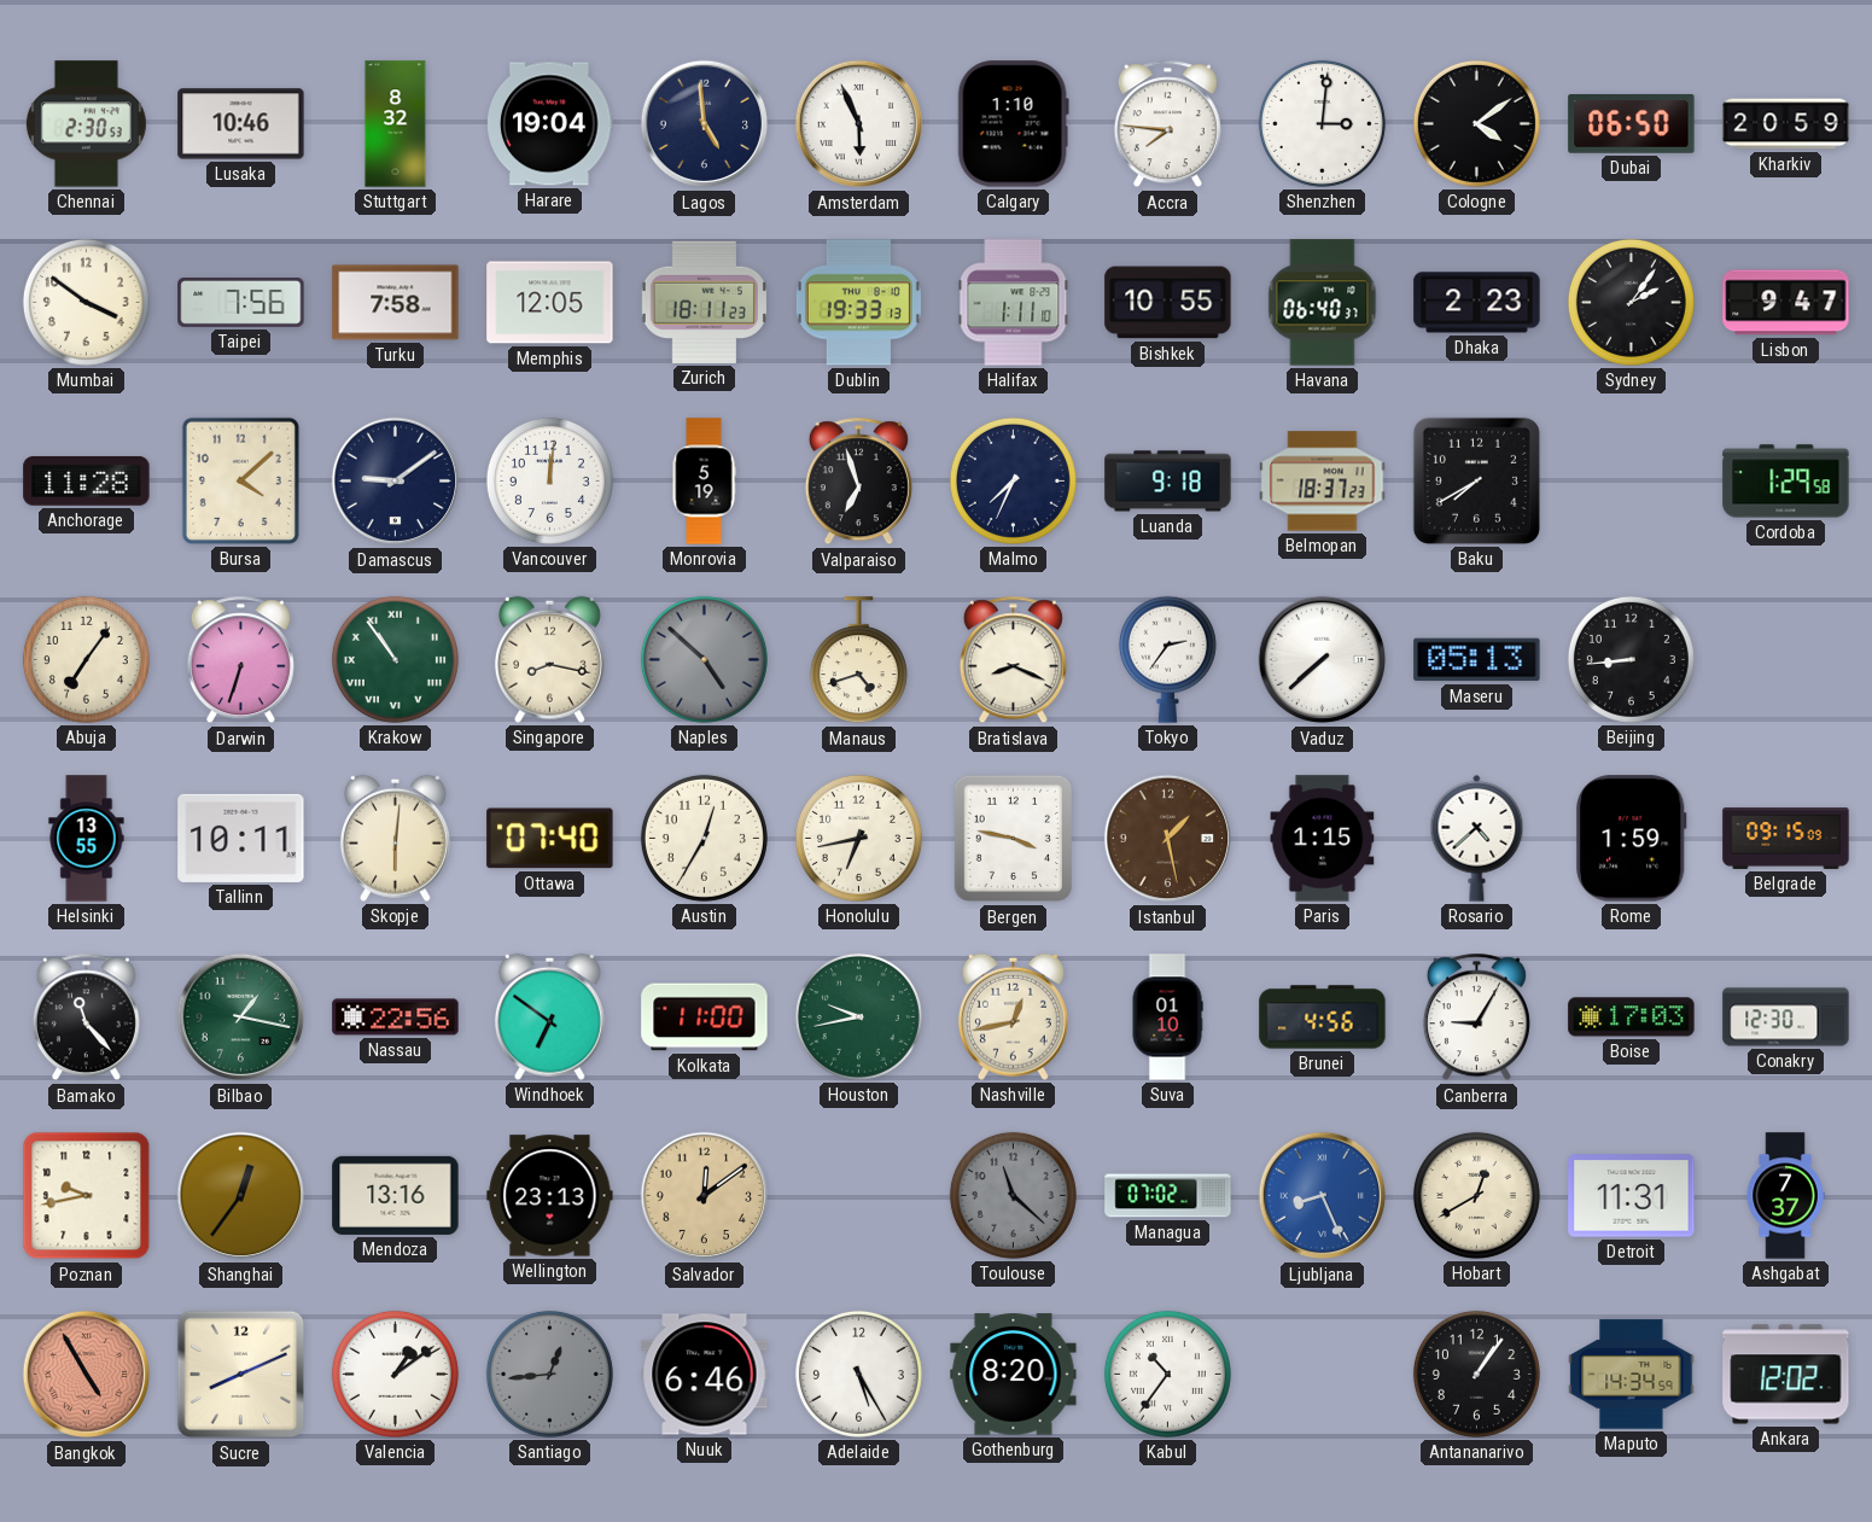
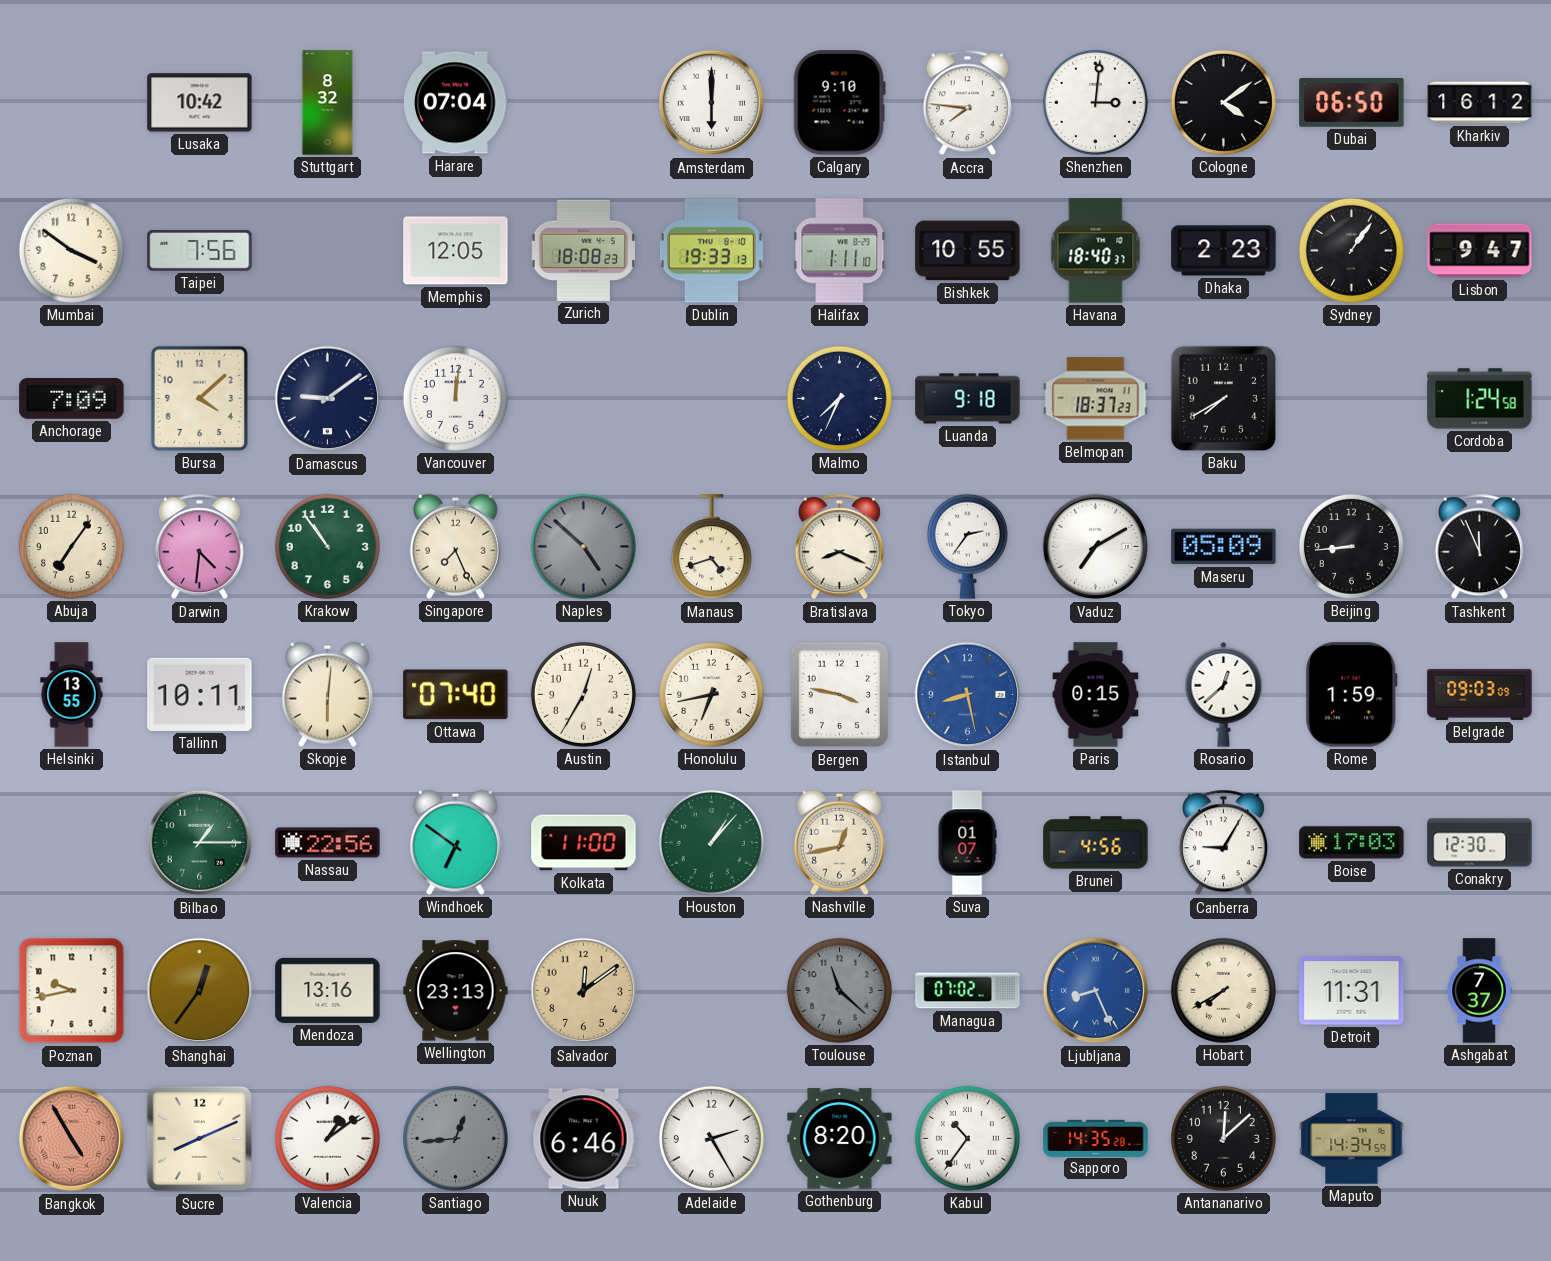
Chennai: 2:30 -> none (86, 124)
Lusaka: 10:46 -> 10:42 (200, 103)
Harare: 19:04 -> 07:04 (456, 103)
Lagos: 4:59 -> none (705, 124)
Amsterdam: 5:56 -> 6:00 (712, 103)
Calgary: 1:10 -> 9:10 (839, 103)
Kharkiv: 20:59 -> 16:12 (1480, 103)
Turku: 7:58 -> none (396, 303)
Zurich: 18:11 -> 18:08 (583, 250)
Havana: 06:40 -> 18:40 (1096, 251)
Sydney: 2:06 -> 1:06 (1351, 250)
Anchorage: 11:28 -> 7:09 (72, 399)
Monrovia: 5:19 -> none (704, 482)
Valparaiso: 6:57 -> none (858, 482)
Cordoba: 1:29 -> 1:24 (1480, 399)
Darwin: 6:33 -> 4:31 (199, 547)
Krakow numerals: Roman -> Arabic (327, 546)
Singapore: 8:17 -> 7:26 (455, 546)
Vaduz: 7:38 -> 7:10 (1096, 547)
Maseru: 05:13 -> 05:09 (1224, 547)
Tashkent: none -> 11:56 (1479, 547)
Istanbul: 1:28 -> 8:28 (968, 695)
Istanbul dial: brown -> blue (968, 695)
Paris: 1:15 -> 0:15 (1096, 695)
Rosario: 4:38 -> 12:38 (1224, 694)
Belgrade: 09:15 -> 09:03 (1480, 694)
Bamako: 11:23 -> none (86, 1017)
Bilbao: 1:17 -> 1:15 (200, 843)
Houston: 9:43 -> 1:07 (711, 842)
Suva: 01:10 -> 01:07 (967, 843)
Hobart: 12:40 -> 7:40 (1223, 990)
Adelaide: 5:25 -> 2:25 (711, 1138)
Sapporo: none -> 14:35 (1096, 1138)
Antananarivo: 1:06 -> 12:08 (1223, 1138)
Ankara: 12:02 -> none (1786, 1375)
